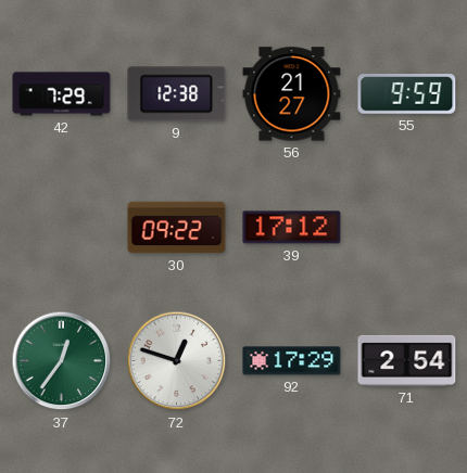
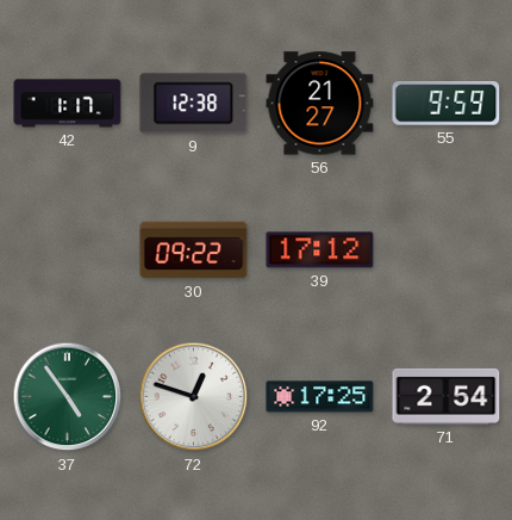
42: 7:29 -> 1:17 (68, 104)
37: 12:36 -> 4:54 (68, 397)
92: 17:29 -> 17:25 (320, 397)
